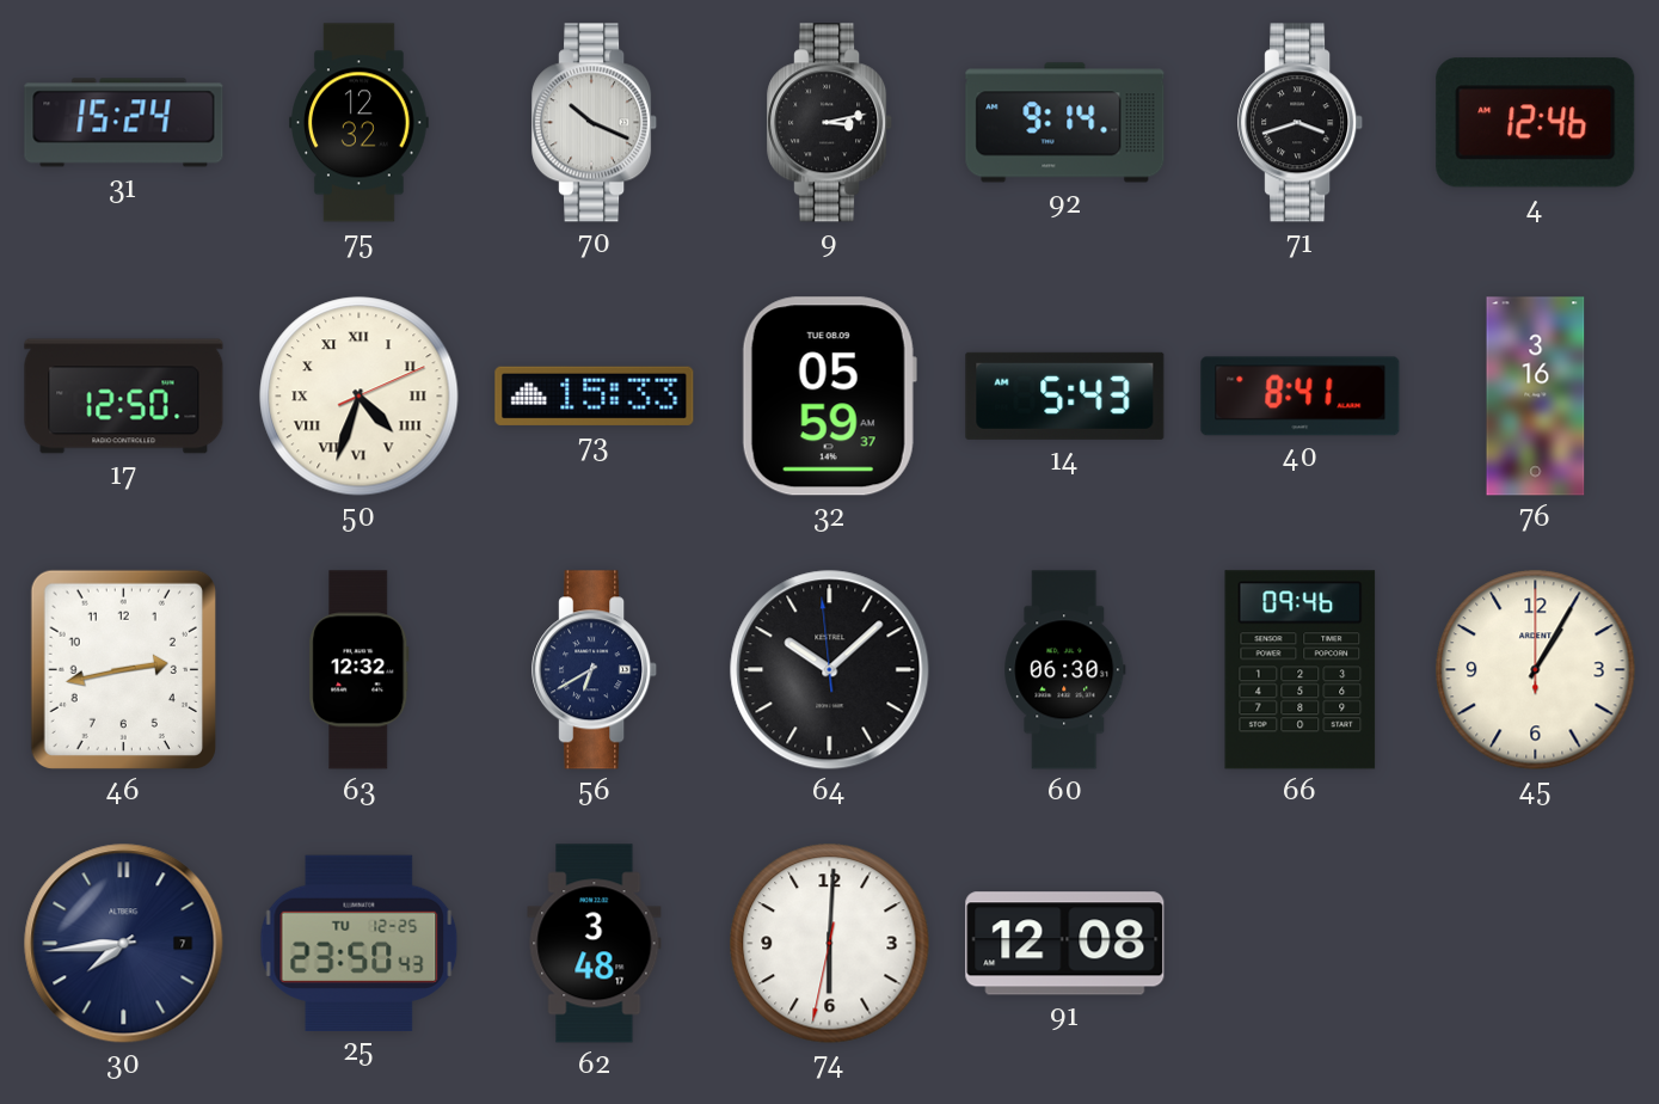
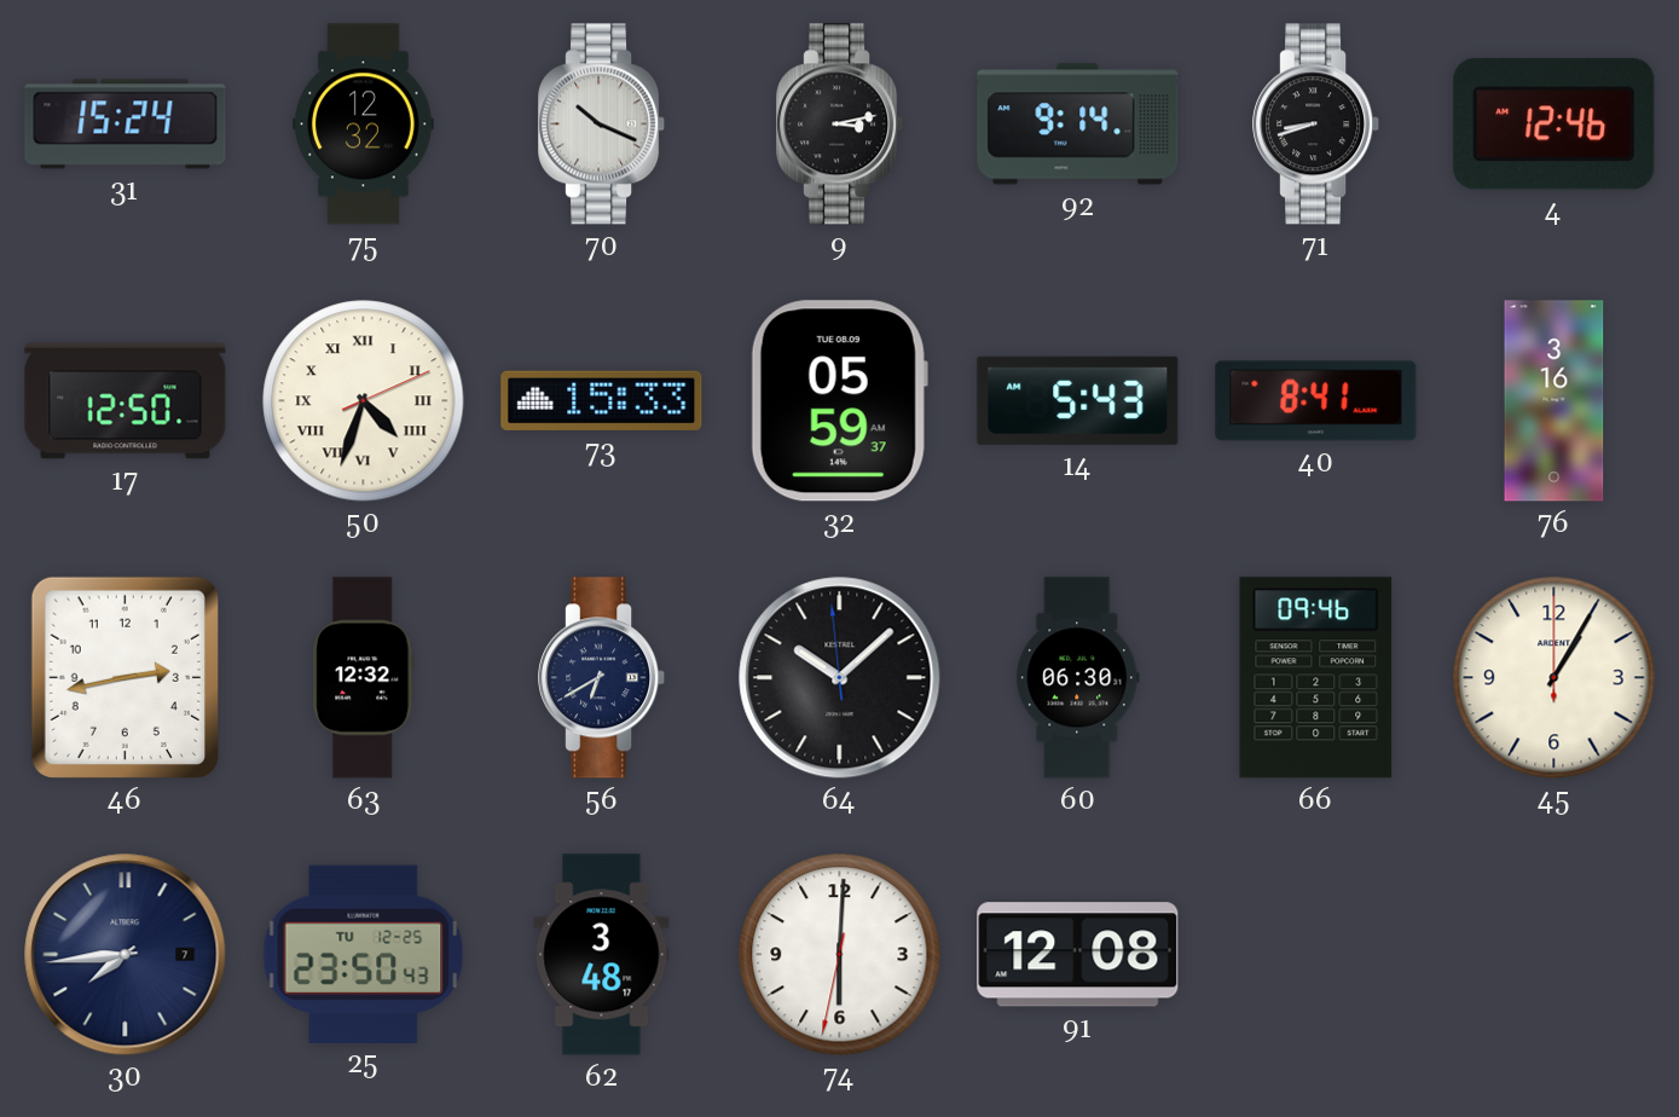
71: 3:42 -> 8:42 (1316, 125)
